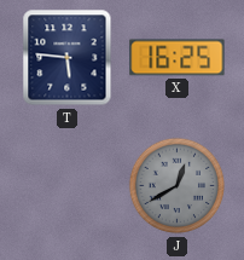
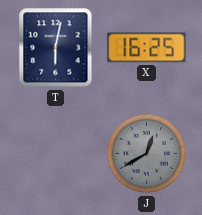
T: 5:46 -> 6:02 (56, 48)
